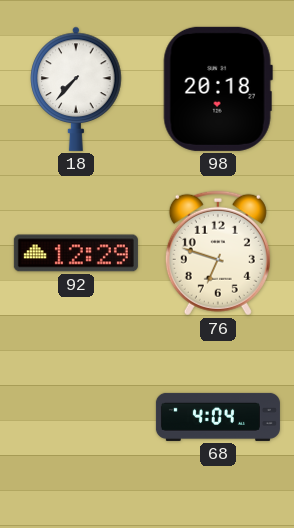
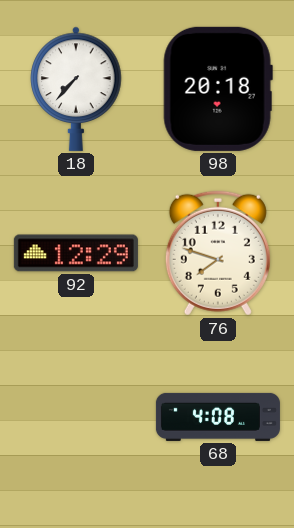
76: 6:48 -> 7:48 (218, 253)
68: 4:04 -> 4:08 (218, 417)
